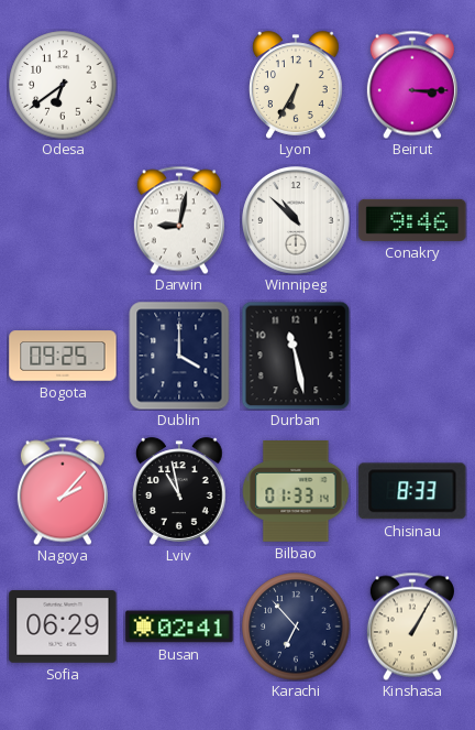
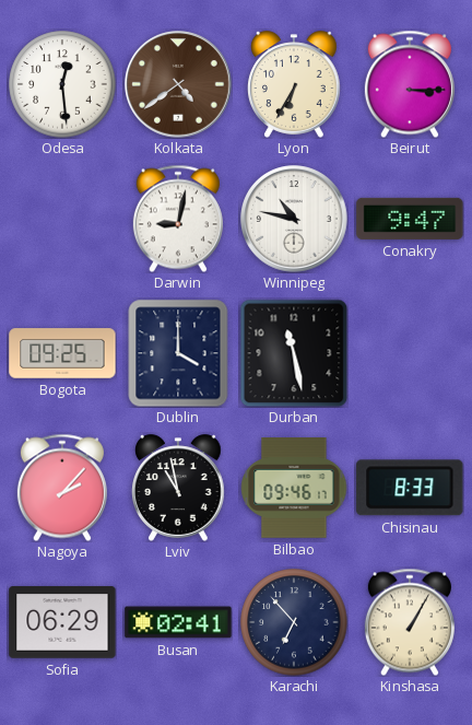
Odesa: 6:39 -> 12:29 (62, 84)
Kolkata: none -> 4:39 (178, 84)
Winnipeg: 10:52 -> 10:47 (294, 219)
Conakry: 9:46 -> 9:47 (410, 219)
Bilbao: 01:33 -> 09:46 (294, 489)
